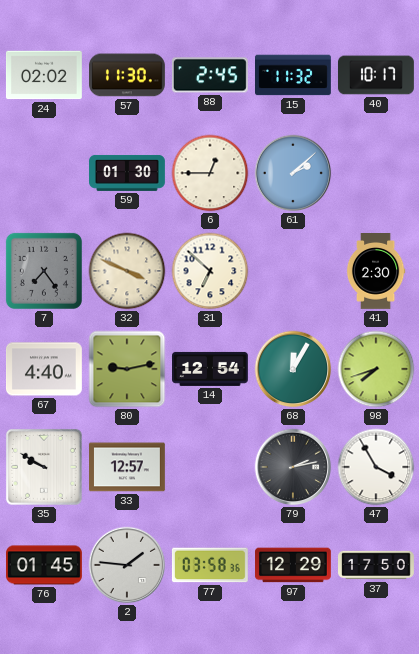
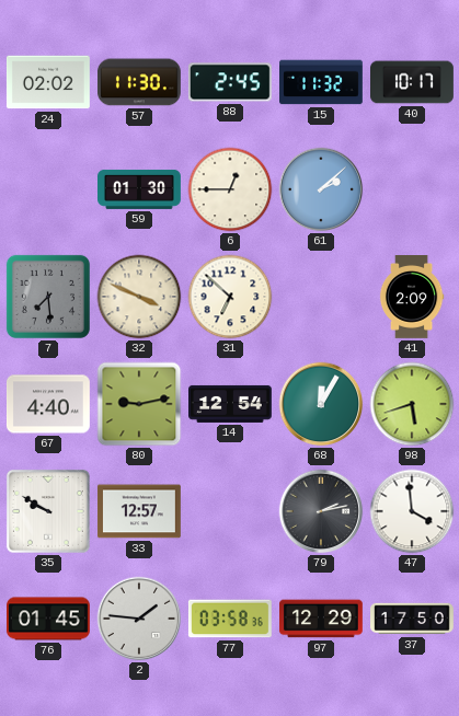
7: 7:24 -> 7:29 (48, 297)
41: 2:30 -> 2:09 (412, 298)
98: 7:42 -> 5:42 (412, 404)
47: 3:55 -> 3:59 (412, 511)
